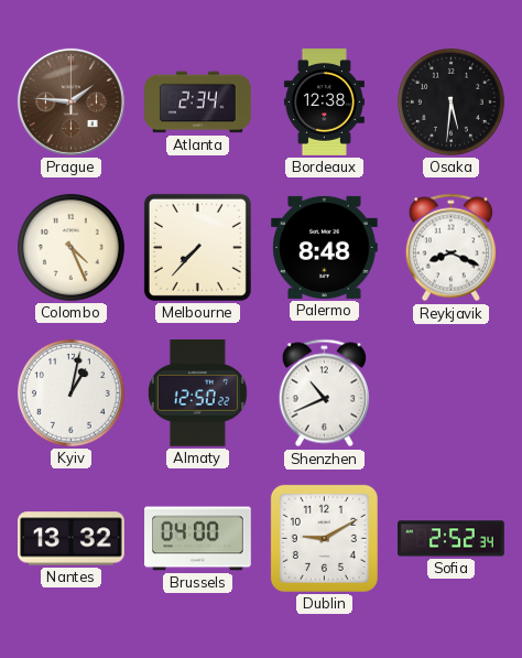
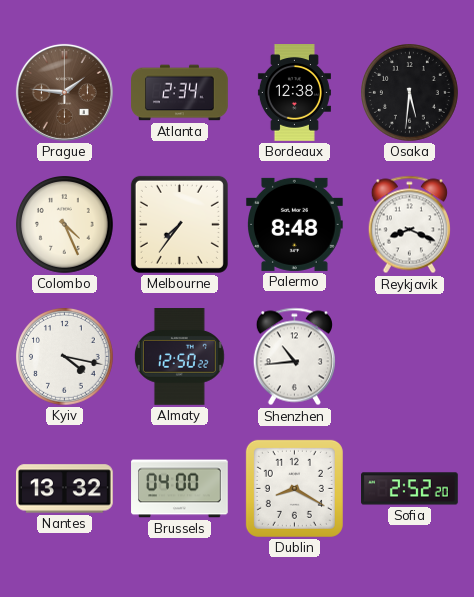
Melbourne: 7:37 -> 7:36 (179, 224)
Kyiv: 1:02 -> 4:17 (65, 357)
Shenzhen: 10:41 -> 10:44 (294, 357)
Dublin: 9:10 -> 8:20 (294, 488)
Sofia: 2:52:34 -> 2:52:20 (410, 489)
